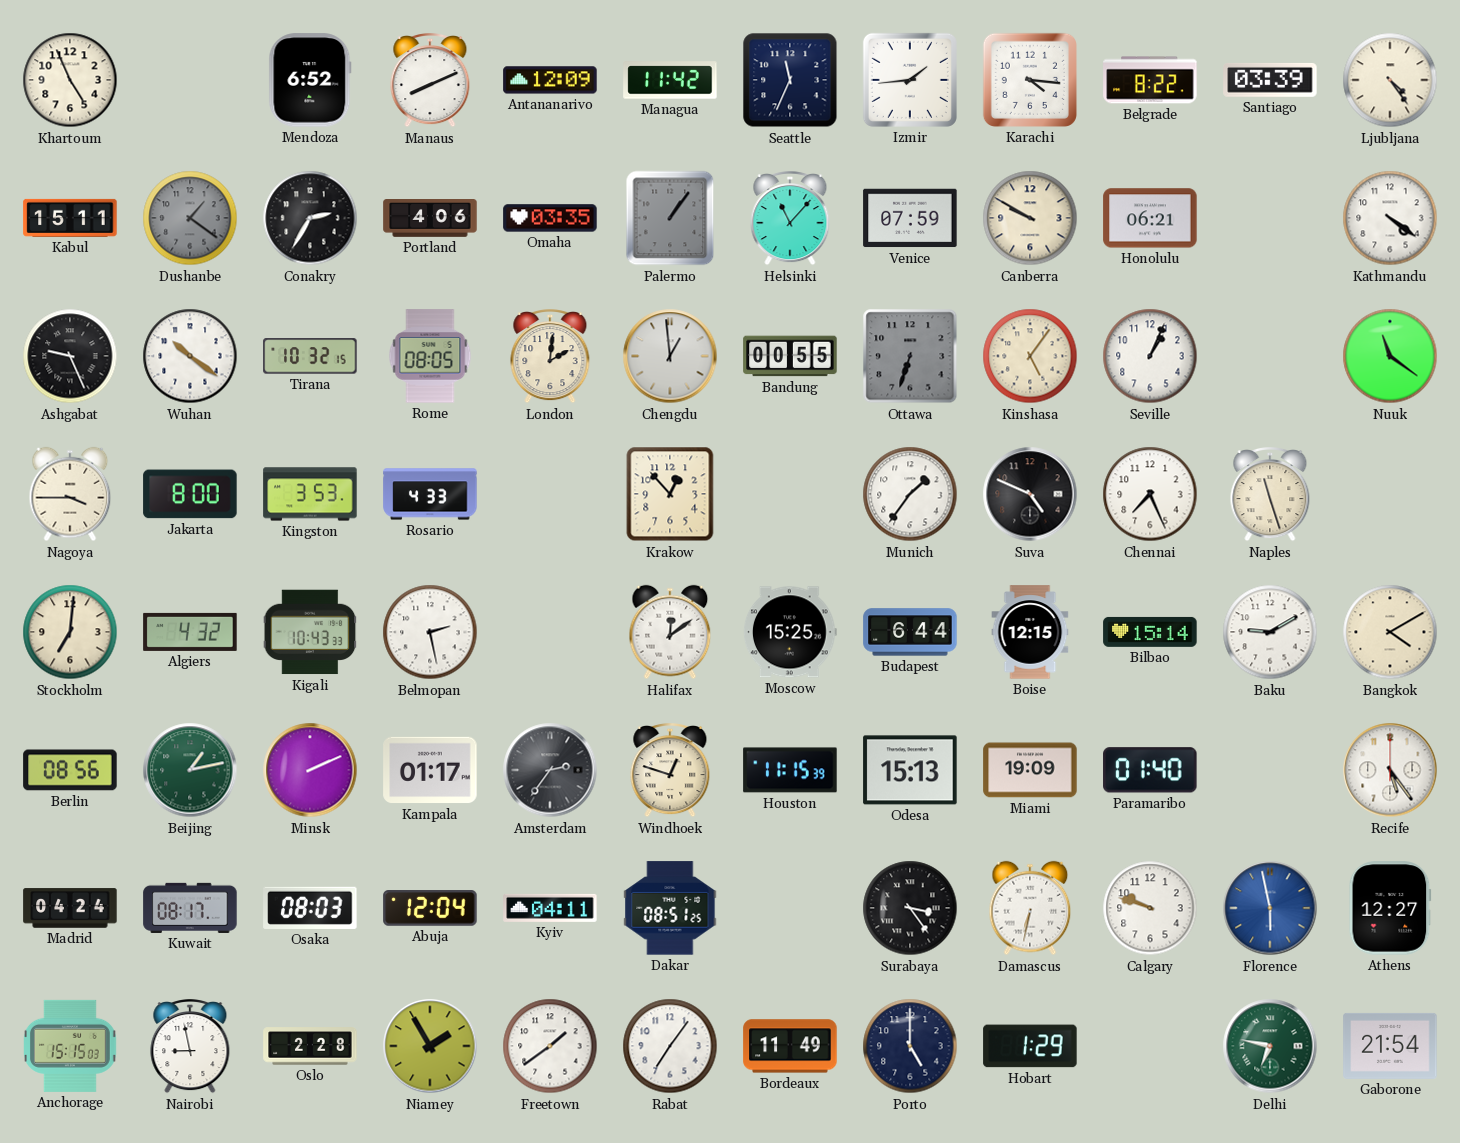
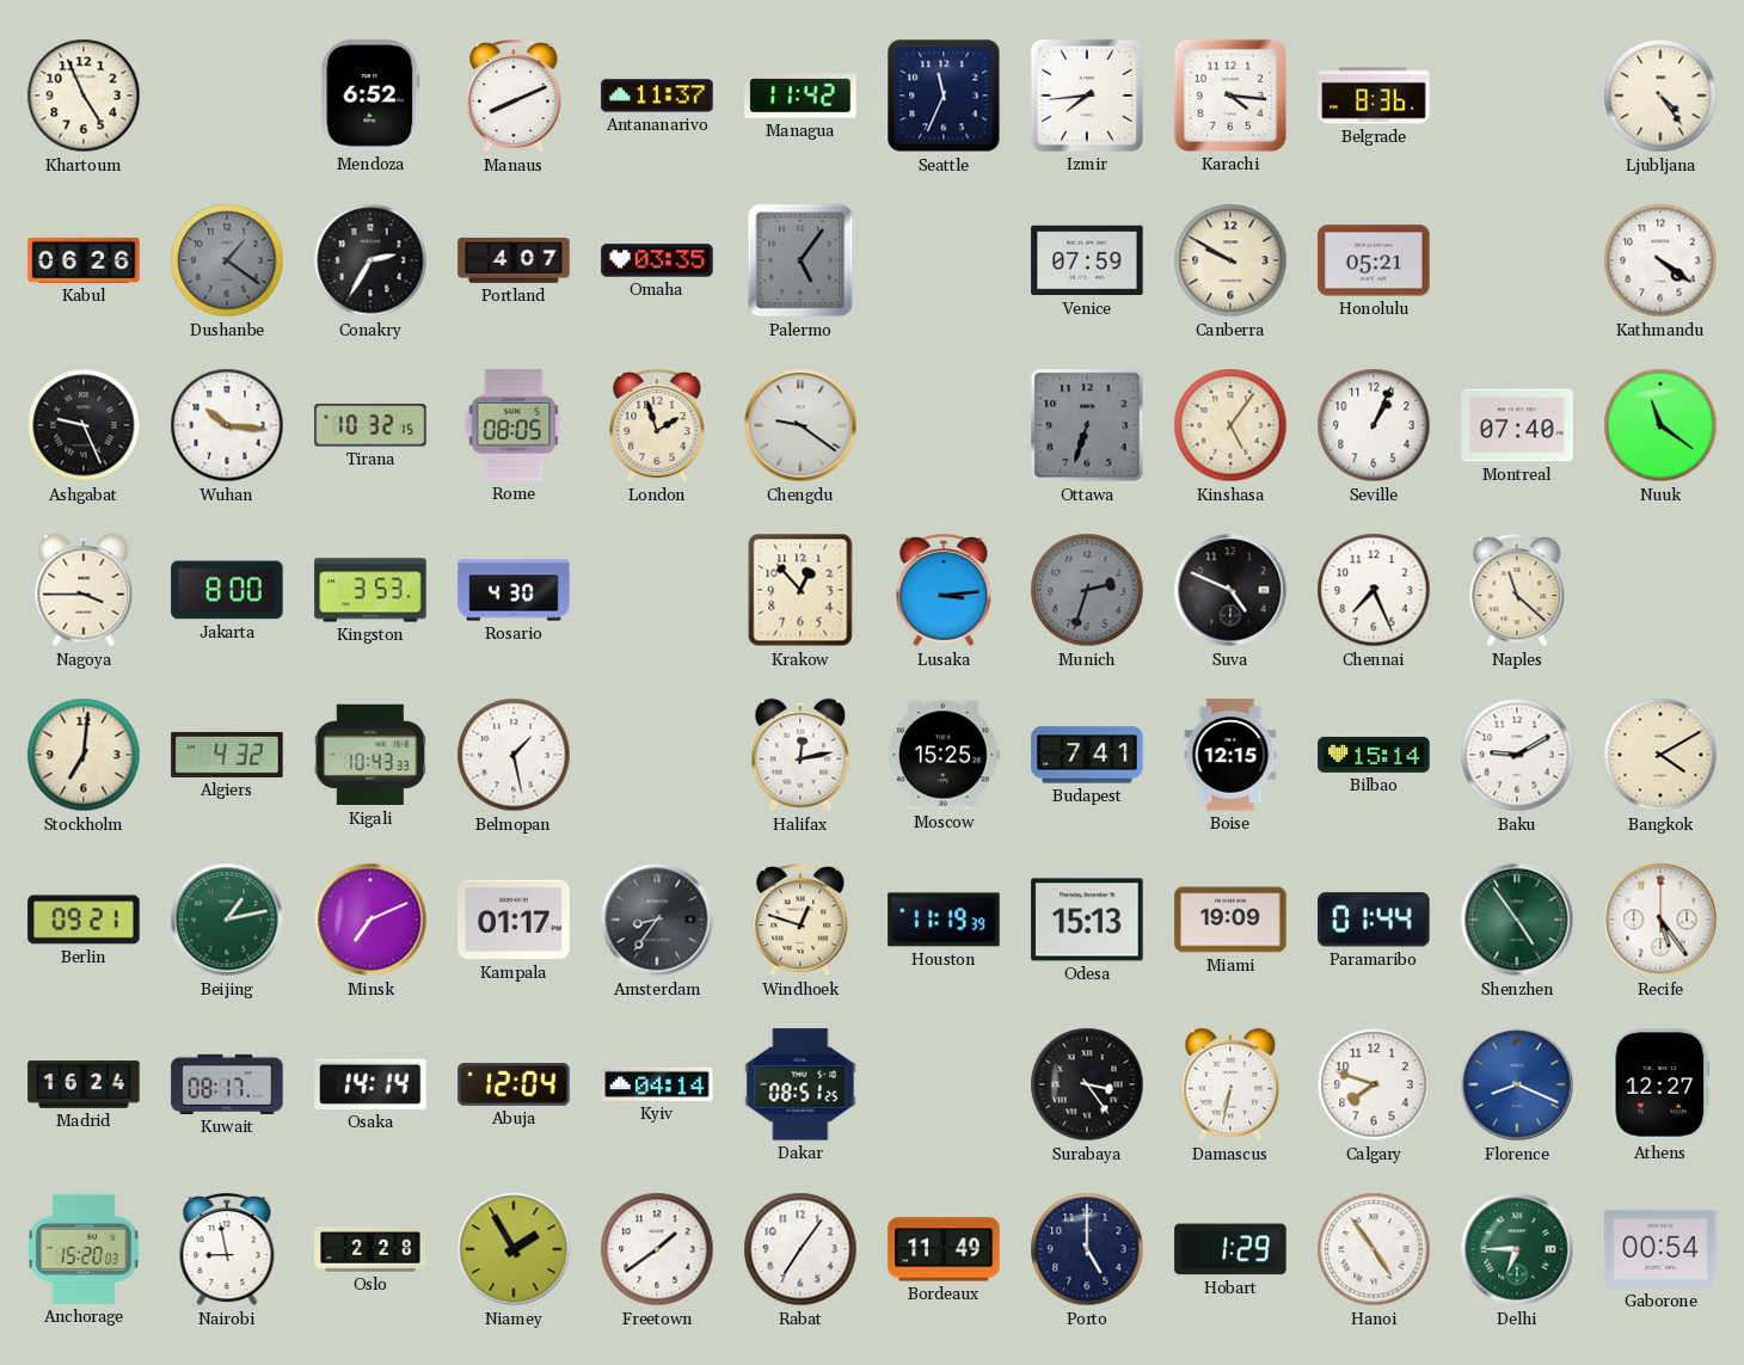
Antananarivo: 12:09 -> 11:37 (657, 96)
Izmir: 1:44 -> 7:44 (1087, 96)
Belgrade: 8:22 -> 8:36 (1374, 96)
Santiago: 03:39 -> none (1270, 80)
Kabul: 15:11 -> 06:26 (84, 260)
Portland: 4:06 -> 4:07 (514, 260)
Palermo: 1:06 -> 5:06 (800, 260)
Helsinki: 11:07 -> none (790, 219)
Honolulu: 06:21 -> 05:21 (1374, 260)
Wuhan: 10:21 -> 10:16 (227, 425)
London: 2:01 -> 1:57 (657, 426)
Chengdu: 12:59 -> 9:21 (800, 425)
Bandung: 00:55 -> none (790, 356)
Montreal: none -> 07:40 (1517, 425)
Rosario: 4:33 -> 4:30 (514, 590)
Lusaka: none -> 3:14 (944, 591)
Munich: 1:36 -> 2:33 (1087, 590)
Munich dial: white -> grey (1087, 590)
Naples: 11:27 -> 11:22 (1517, 591)
Belmopan: 2:28 -> 1:28 (514, 755)
Halifax: 12:09 -> 12:13 (800, 755)
Budapest: 6:44 -> 7:41 (1087, 755)
Berlin: 08:56 -> 09:21 (84, 920)
Minsk: 2:11 -> 7:11 (370, 920)
Amsterdam: 2:36 -> 8:36 (657, 920)
Houston: 11:15 -> 11:19 (944, 920)
Paramaribo: 01:40 -> 01:44 (1374, 920)
Shenzhen: none -> 4:54 (1517, 920)
Madrid: 04:24 -> 16:24 (84, 1084)
Osaka: 08:03 -> 14:14 (370, 1084)
Kyiv: 04:11 -> 04:14 (657, 1084)
Calgary: 9:48 -> 7:48 (1374, 1084)
Florence: 5:58 -> 8:19 (1517, 1084)
Anchorage: 15:15 -> 15:20 (85, 1249)
Hanoi: none -> 4:54 (1374, 1249)
Delhi: 6:47 -> 6:45 (1517, 1249)
Gaborone: 21:54 -> 00:54 (1660, 1249)
